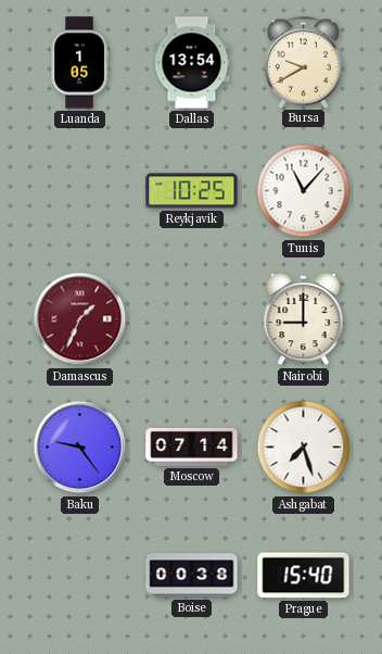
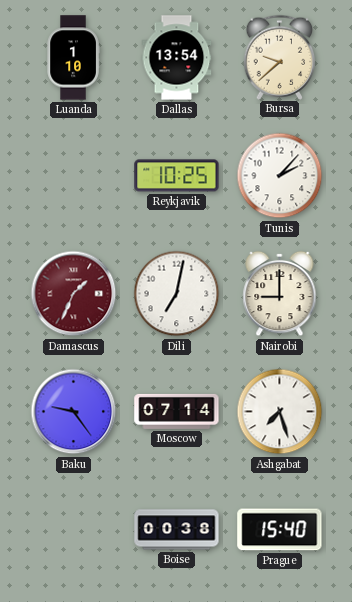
Luanda: 1:05 -> 1:10 (73, 58)
Bursa: 9:40 -> 9:38 (280, 57)
Tunis: 11:07 -> 2:07 (280, 176)
Dili: none -> 7:02 (177, 294)
